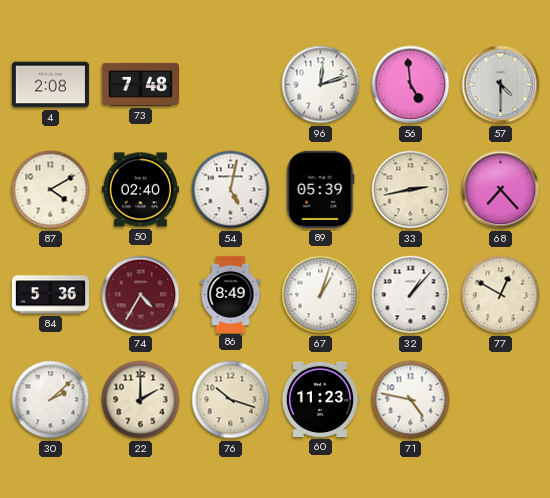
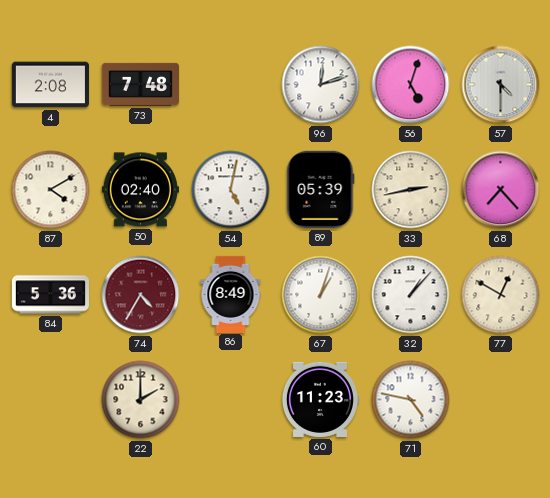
56: 4:59 -> 5:03 (411, 85)
30: 2:08 -> none (51, 400)
76: 10:18 -> none (231, 400)
